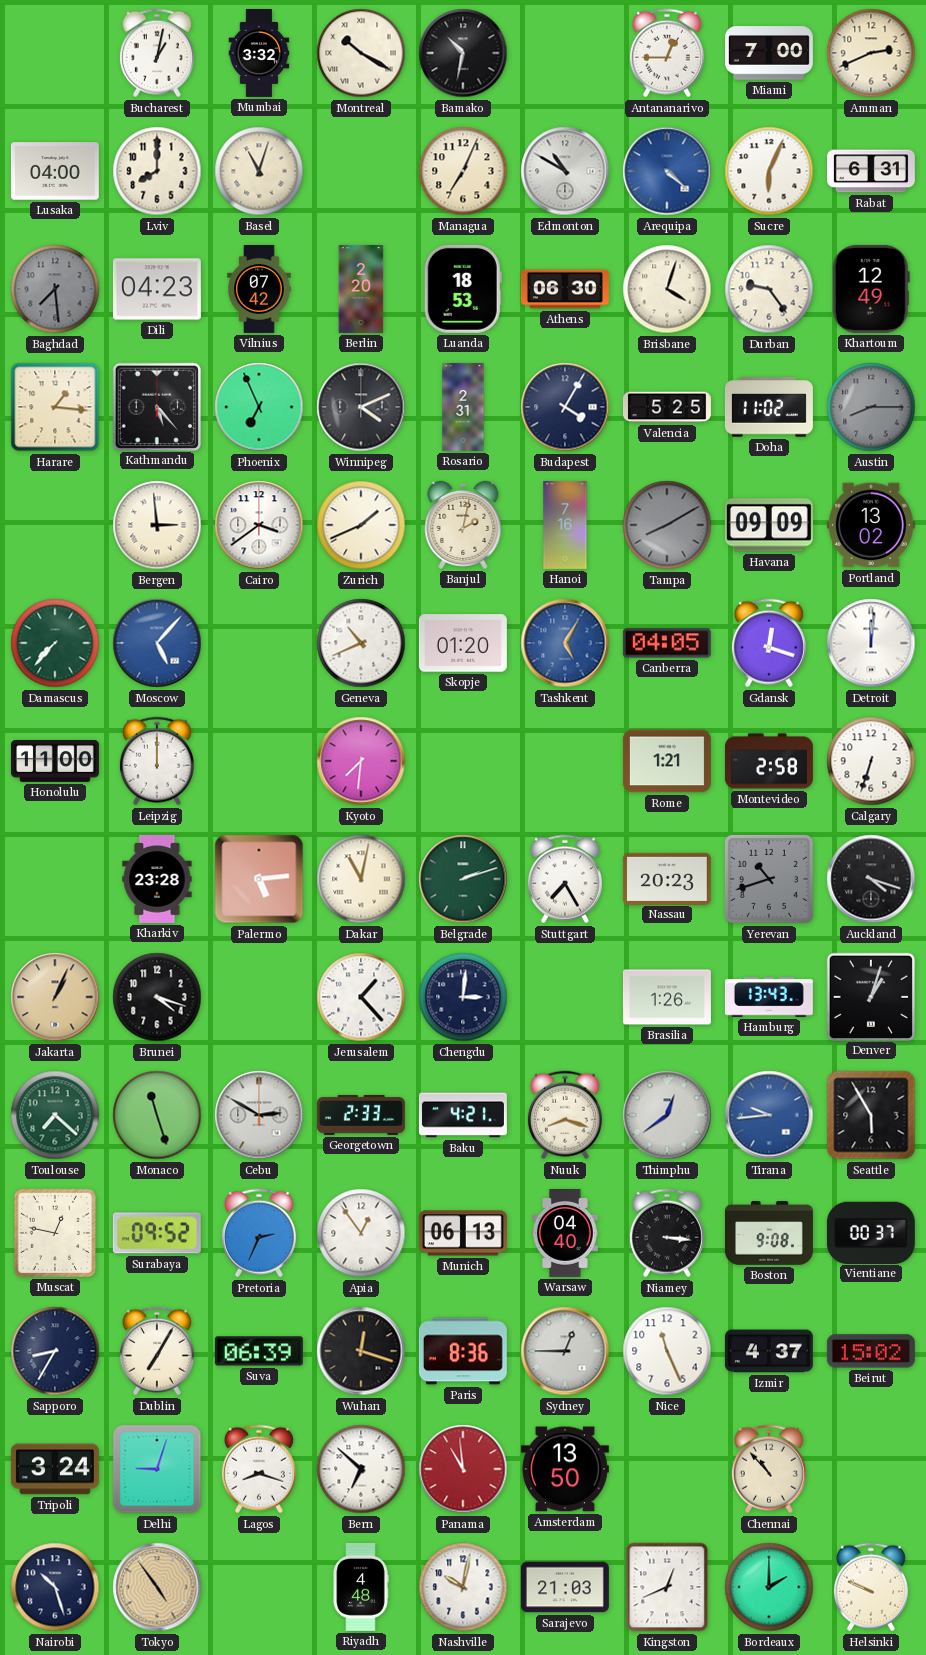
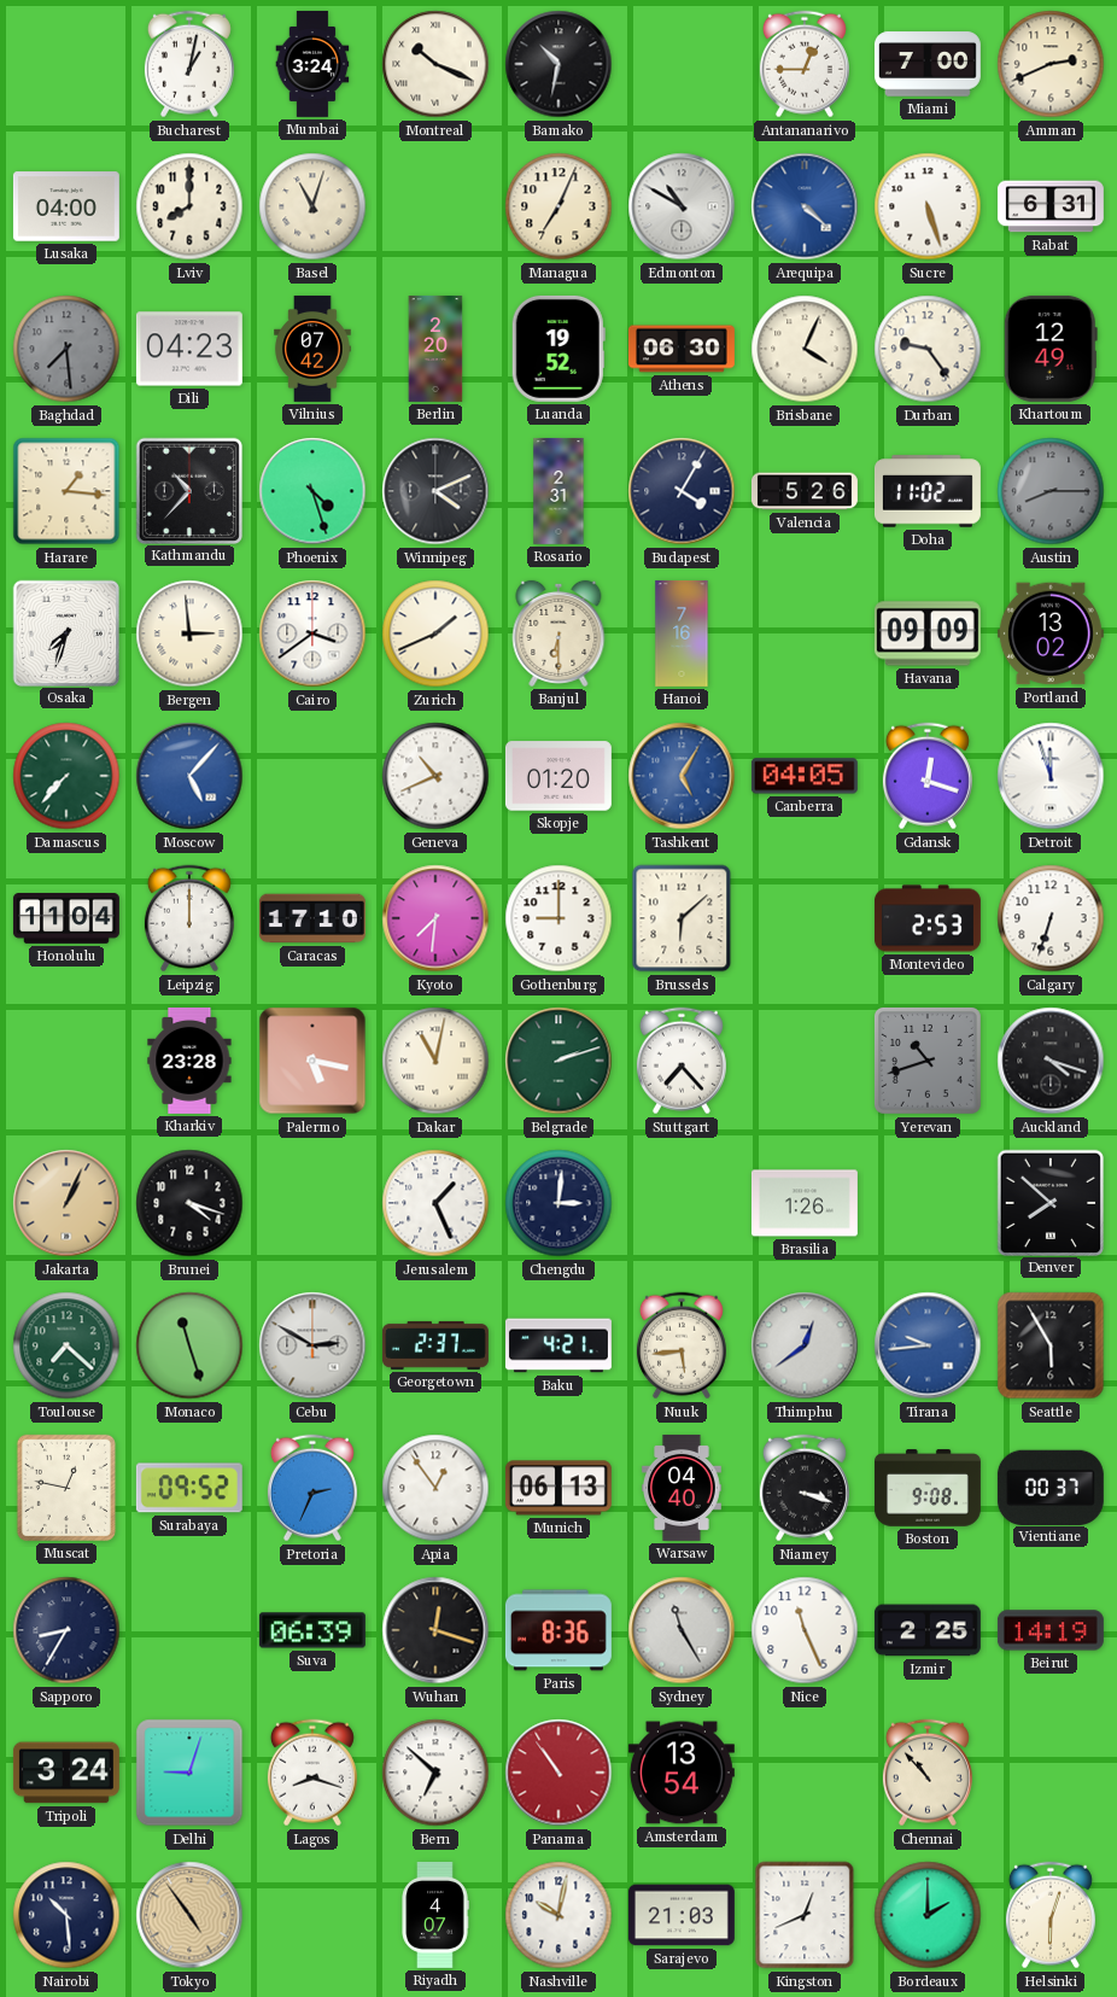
Mumbai: 3:32 -> 3:24 (312, 64)
Montreal: 10:20 -> 10:19 (435, 64)
Sucre: 6:04 -> 5:27 (928, 206)
Luanda: 18:53 -> 19:52 (558, 349)
Brisbane: 4:03 -> 4:04 (805, 349)
Kathmandu: 5:23 -> 10:37 (188, 490)
Phoenix: 6:56 -> 4:27 (312, 491)
Valencia: 5:25 -> 5:26 (805, 491)
Osaka: none -> 7:33 (65, 632)
Banjul: 2:02 -> 6:30 (558, 633)
Tampa: 8:10 -> none (667, 525)
Detroit: 12:01 -> 11:57 (1051, 776)
Honolulu: 11:00 -> 11:04 (66, 919)
Caracas: none -> 17:10 (312, 918)
Gothenburg: none -> 9:00 (558, 918)
Brussels: none -> 6:08 (682, 918)
Rome: 1:21 -> none (667, 761)
Montevideo: 2:58 -> 2:53 (928, 918)
Palermo: 5:14 -> 5:17 (312, 1061)
Stuttgart: 7:25 -> 7:23 (682, 1061)
Nassau: 20:23 -> none (667, 878)
Jerusalem: 1:23 -> 1:26 (435, 1203)
Hamburg: 13:43 -> none (769, 997)
Denver: 1:03 -> 7:52 (1049, 1202)
Georgetown: 2:33 -> 2:37 (435, 1345)
Nuuk: 8:18 -> 5:44 (682, 1345)
Niamey: 3:16 -> 3:18 (805, 1488)
Dublin: 7:05 -> none (157, 1351)
Sydney: 12:45 -> 11:25 (682, 1630)
Izmir: 4:37 -> 2:25 (928, 1630)
Beirut: 15:02 -> 14:19 (1051, 1630)
Panama: 10:59 -> 10:54 (558, 1773)
Amsterdam: 13:50 -> 13:54 (682, 1773)
Nairobi: 10:27 -> 10:29 (66, 1915)
Riyadh: 4:48 -> 4:07 (435, 1915)
Helsinki: 9:49 -> 6:03 (1051, 1915)
